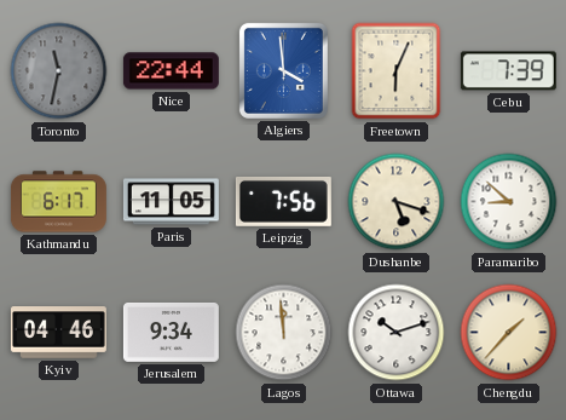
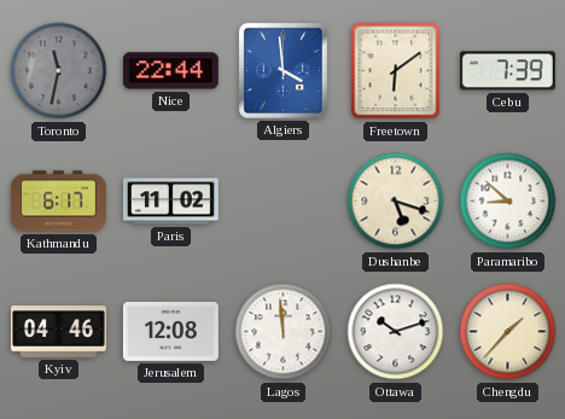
Freetown: 6:04 -> 6:09 (396, 71)
Paris: 11:05 -> 11:02 (170, 202)
Leipzig: 7:56 -> none (283, 202)
Jerusalem: 9:34 -> 12:08 (170, 331)
